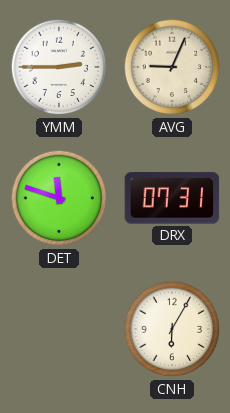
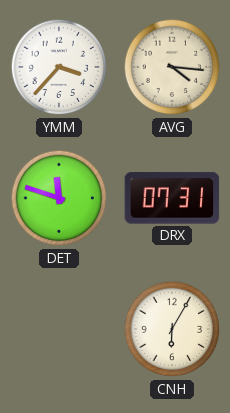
YMM: 2:45 -> 3:37 (59, 67)
AVG: 9:04 -> 4:16 (172, 67)
